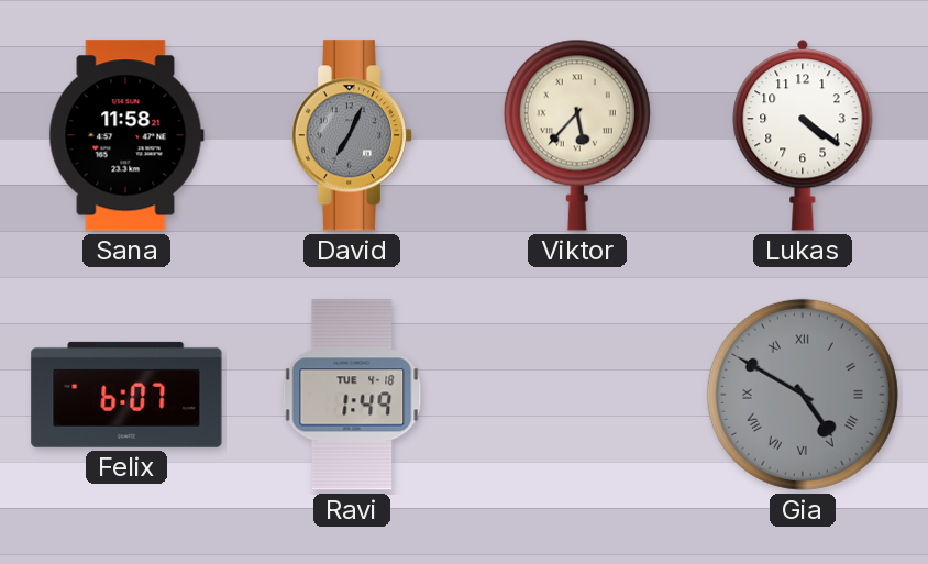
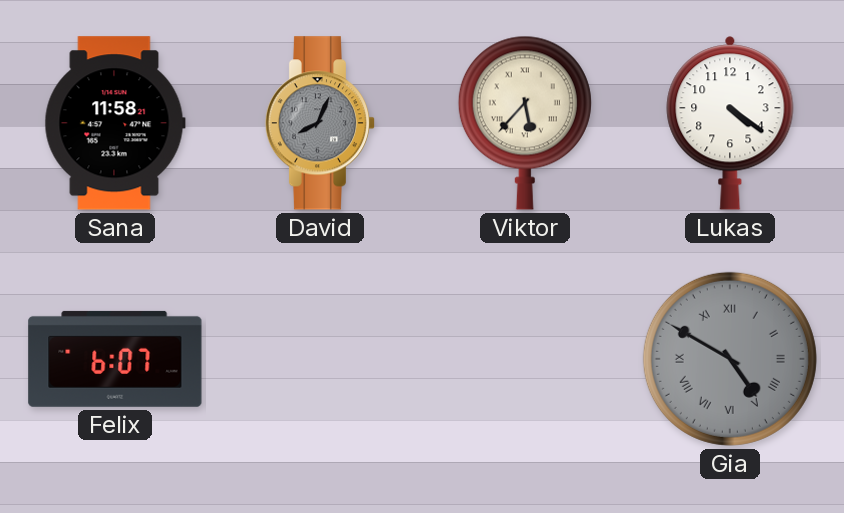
David: 7:04 -> 8:04 (320, 123)
Ravi: 1:49 -> none (352, 395)
